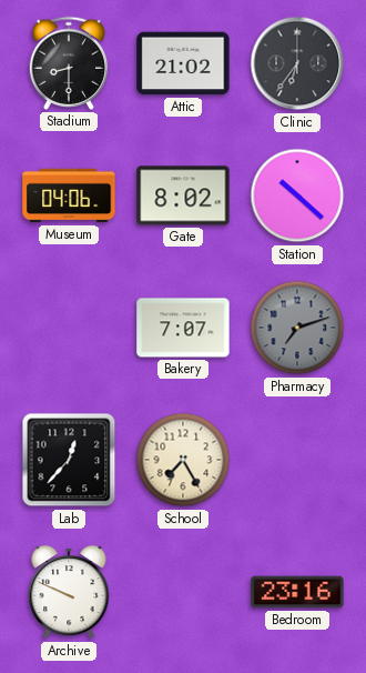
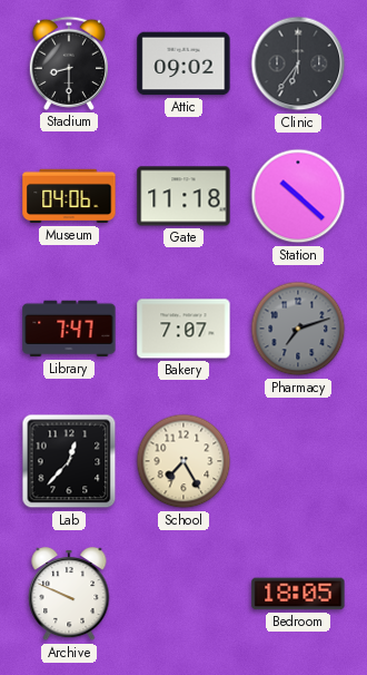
Attic: 21:02 -> 09:02 (183, 63)
Gate: 8:02 -> 11:18 (183, 196)
Library: none -> 7:47 (69, 329)
Bedroom: 23:16 -> 18:05 (298, 594)
